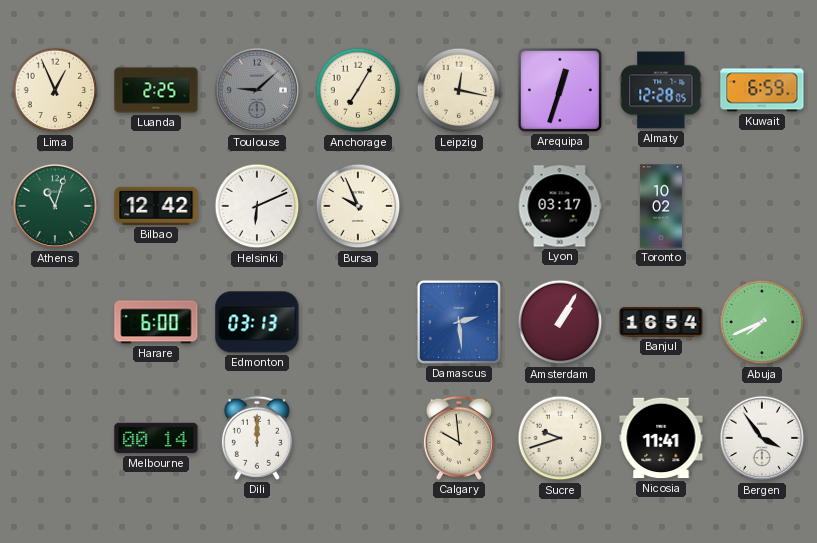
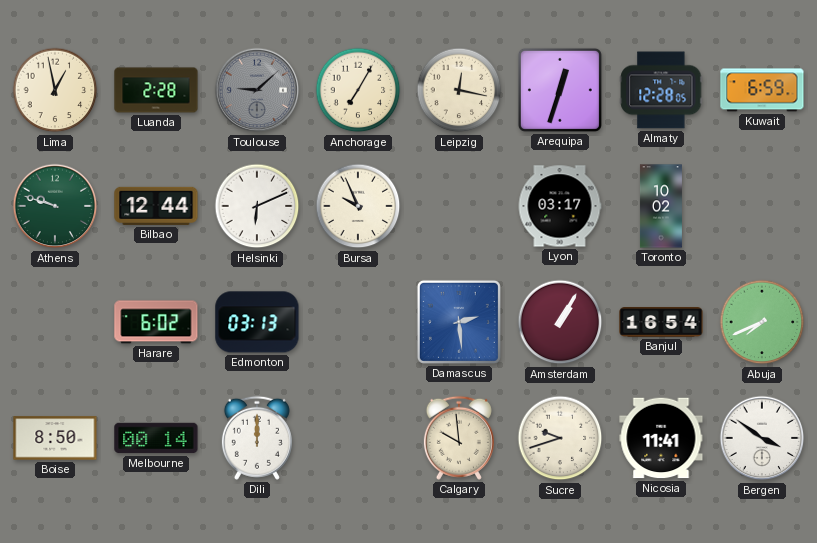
Lima: 12:56 -> 12:58 (55, 90)
Luanda: 2:25 -> 2:28 (156, 90)
Athens: 11:03 -> 9:48 (55, 206)
Bilbao: 12:42 -> 12:44 (156, 206)
Harare: 6:00 -> 6:02 (156, 322)
Boise: none -> 8:50 (55, 438)
Bergen: 3:54 -> 3:51 (762, 438)
